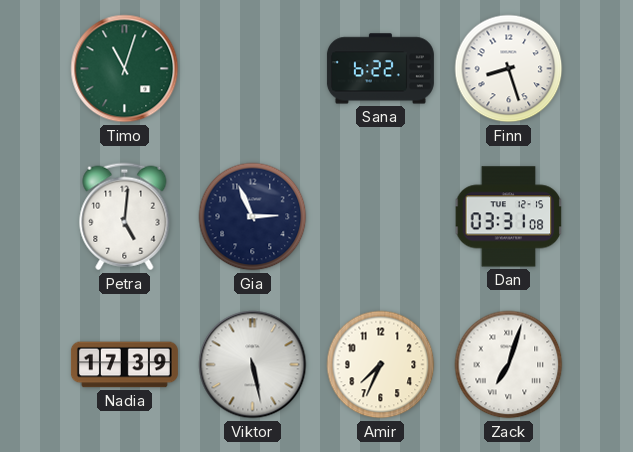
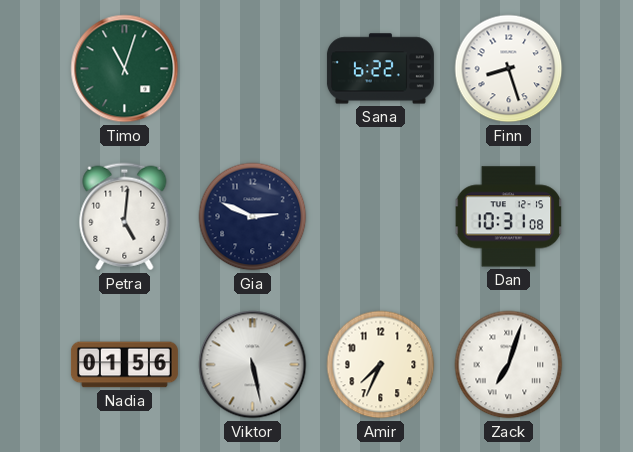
Gia: 2:56 -> 2:49 (253, 217)
Dan: 03:31 -> 10:31 (509, 217)
Nadia: 17:39 -> 01:56 (124, 365)
